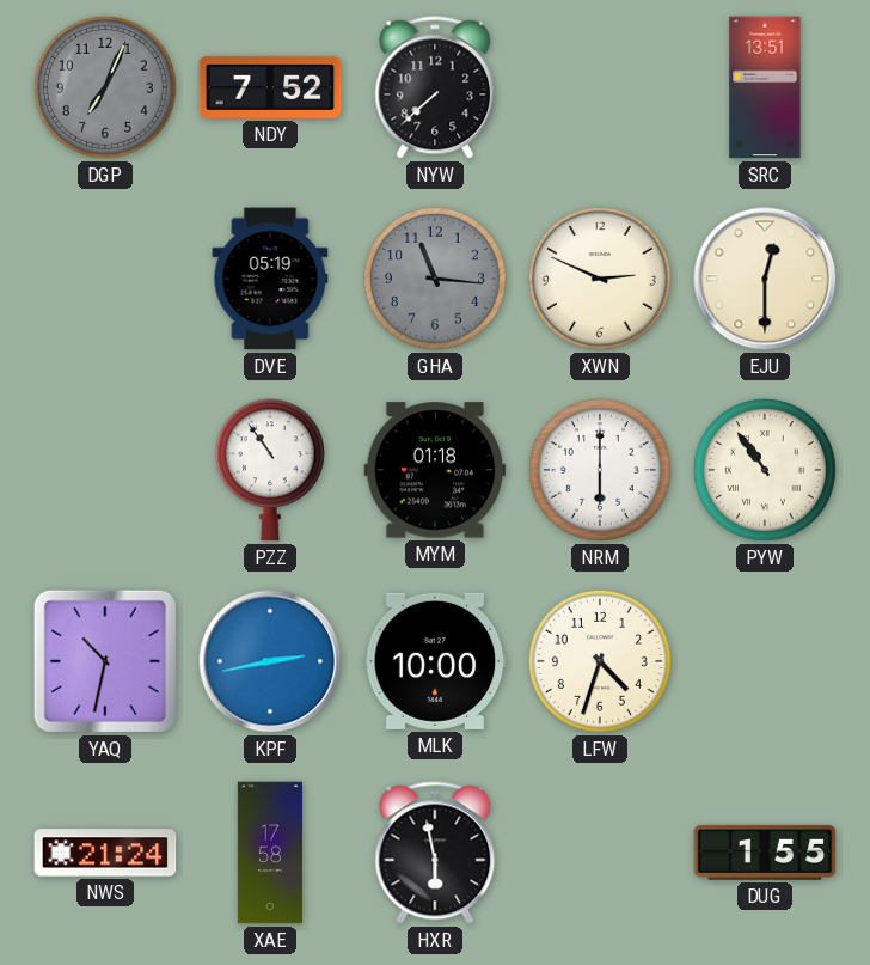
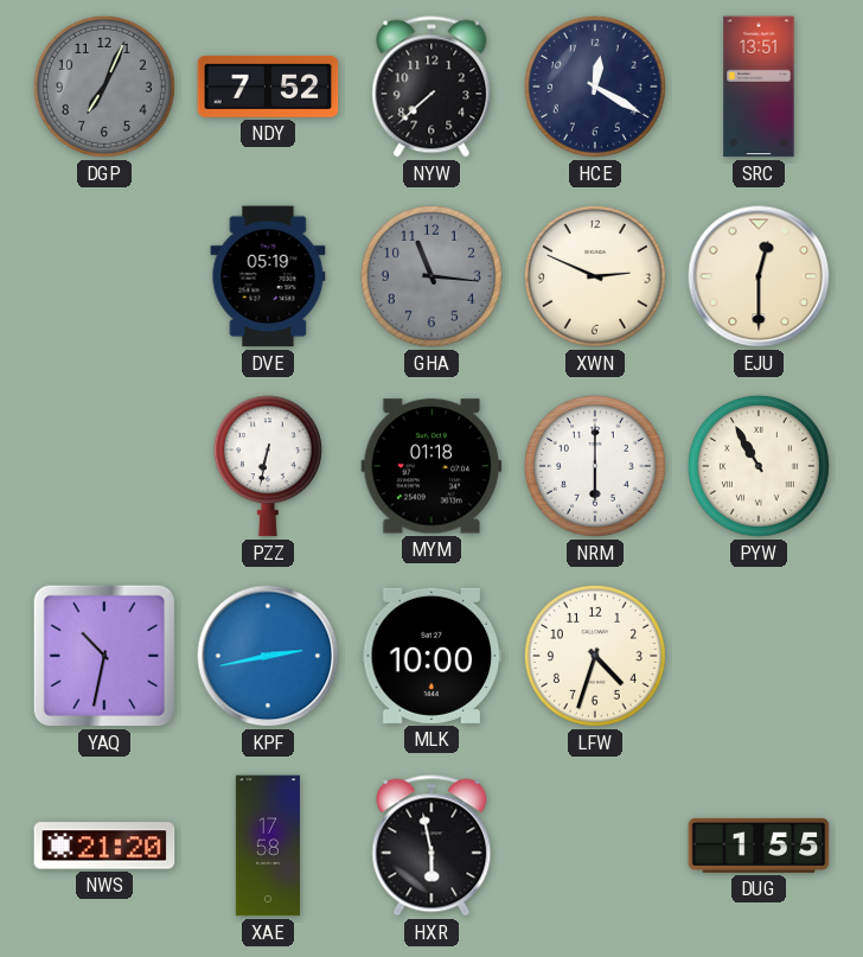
HCE: none -> 12:20 (595, 87)
PZZ: 10:54 -> 6:32 (268, 466)
PYW: 10:54 -> 10:55 (759, 466)
NWS: 21:24 -> 21:20 (104, 846)
